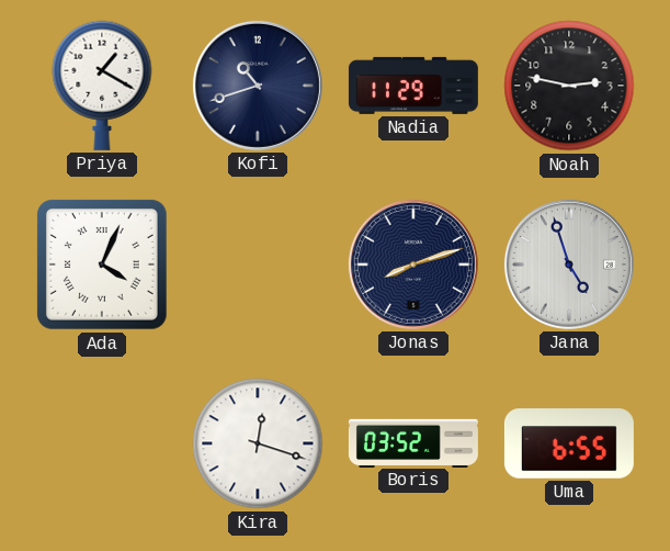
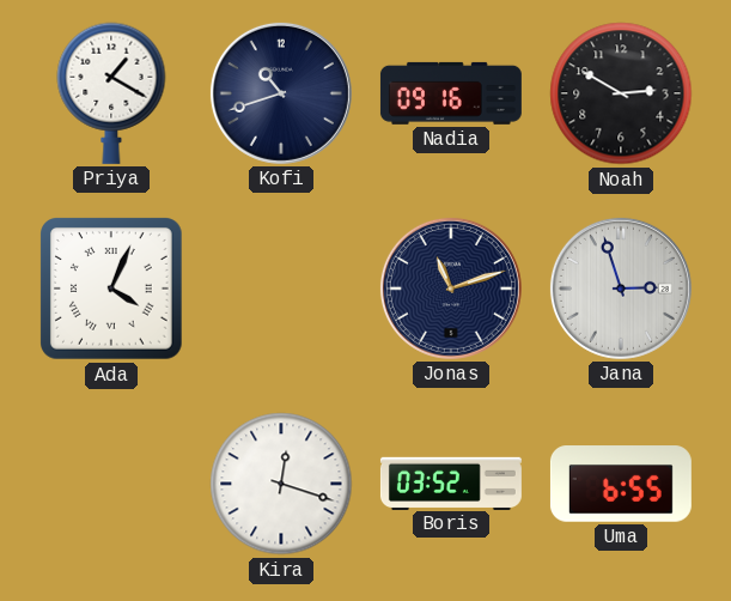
Nadia: 11:29 -> 09:16 (451, 93)
Noah: 2:47 -> 2:50 (621, 93)
Jonas: 8:12 -> 11:12 (451, 289)
Jana: 4:57 -> 2:57 (621, 289)
